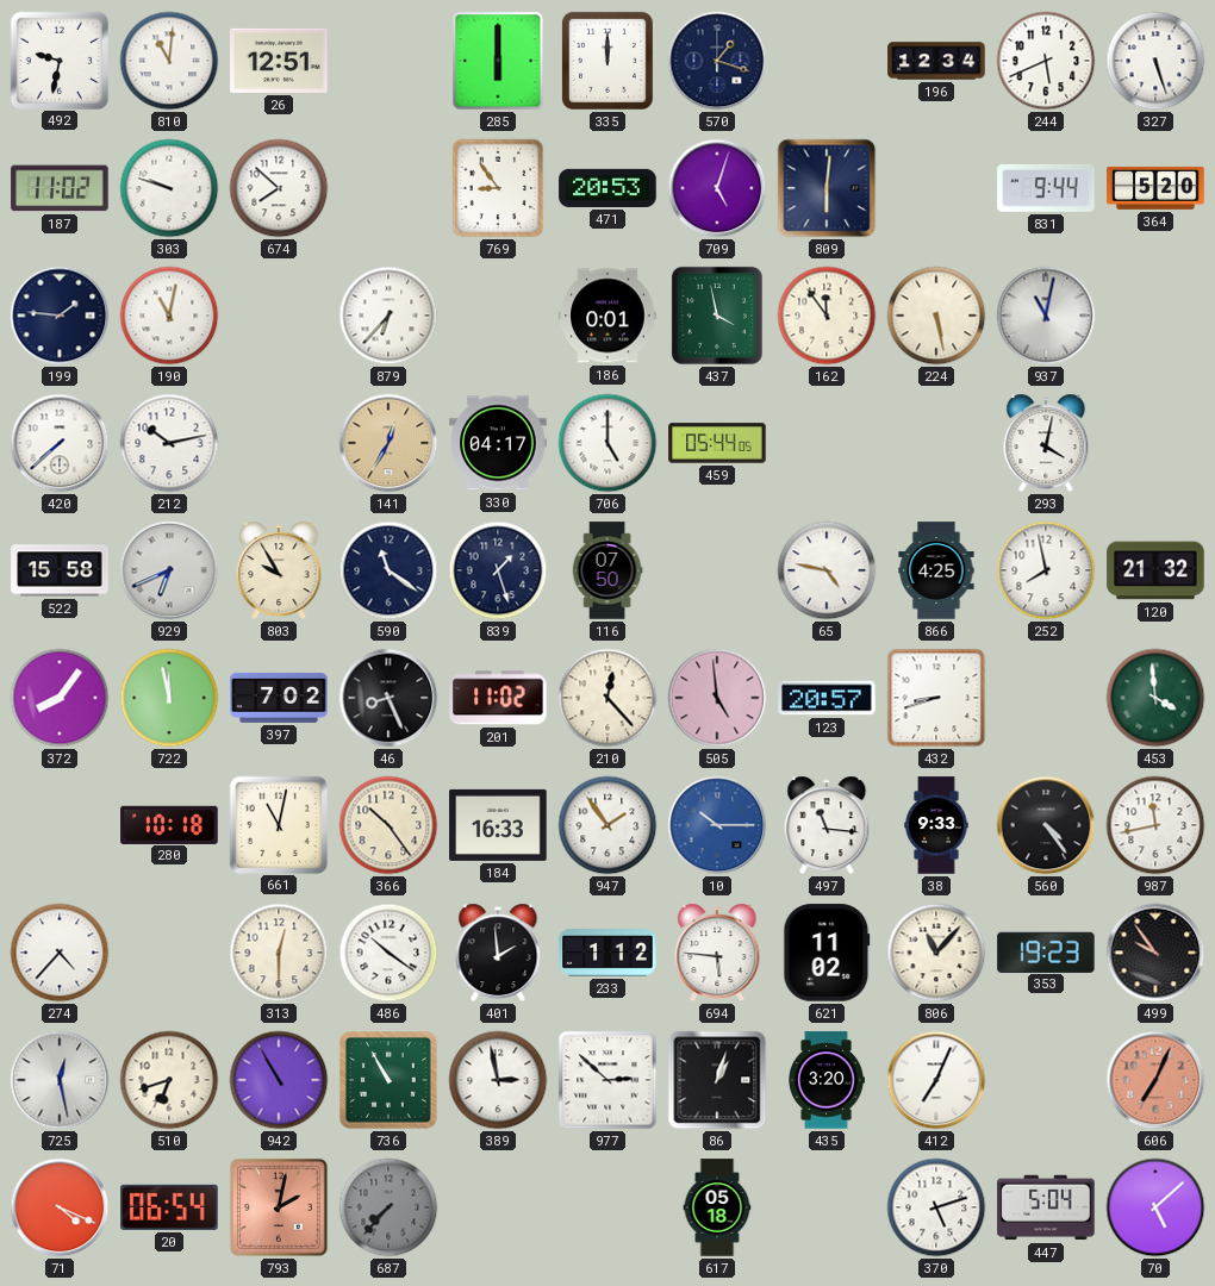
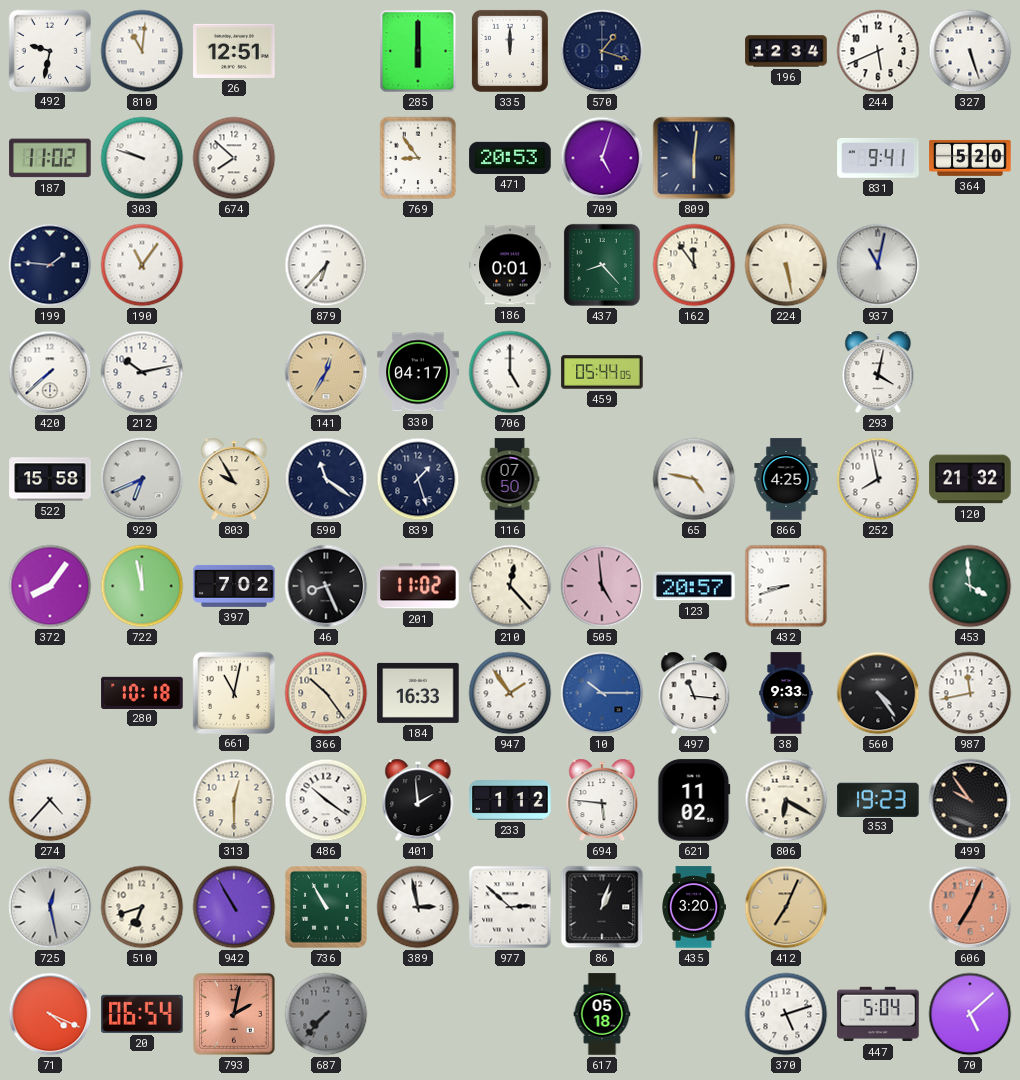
831: 9:44 -> 9:41 (878, 159)
190: 11:02 -> 11:06 (142, 265)
437: 3:58 -> 8:23 (602, 265)
806: 11:07 -> 6:20 (786, 800)
412 dial: white -> champagne (786, 907)
